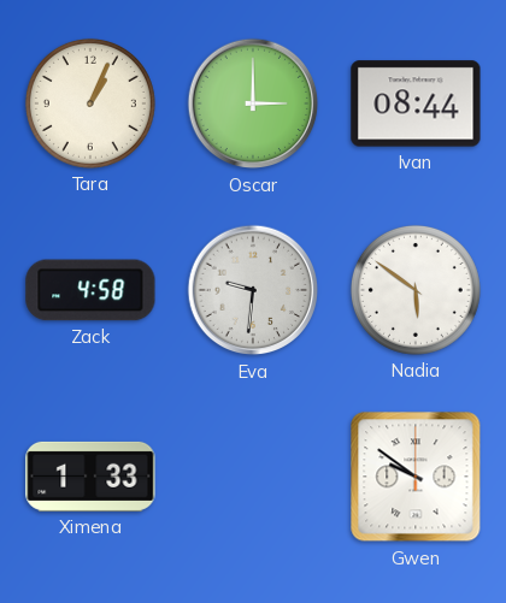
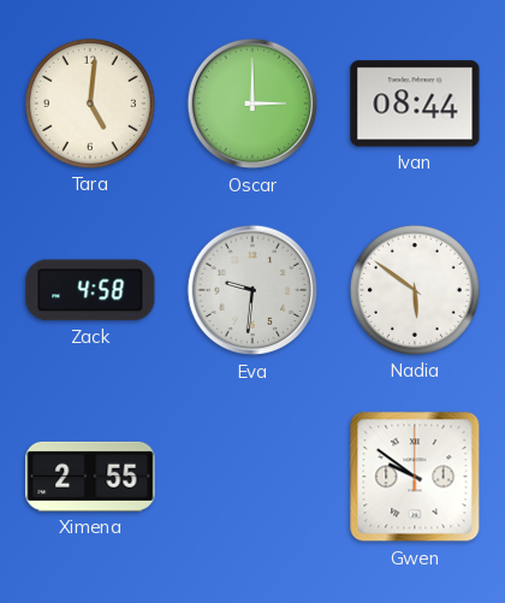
Tara: 1:04 -> 5:01 (90, 104)
Ximena: 1:33 -> 2:55 (90, 477)
